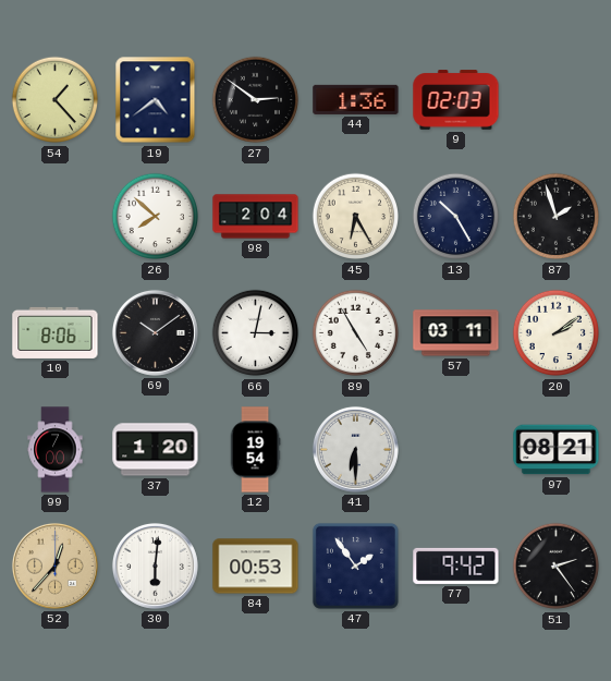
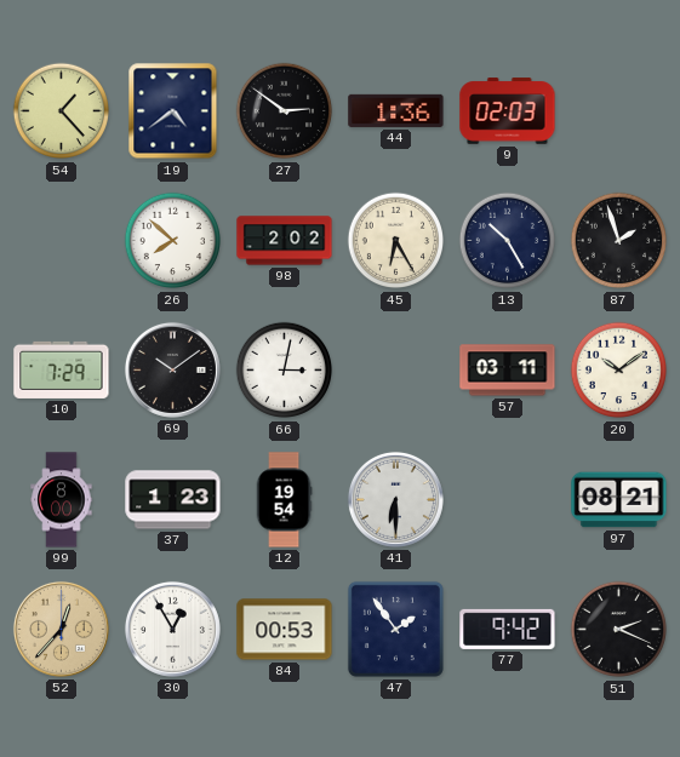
98: 2:04 -> 2:02 (285, 241)
10: 8:06 -> 7:29 (62, 369)
89: 4:55 -> none (356, 333)
20: 2:09 -> 10:09 (619, 371)
99: 7:00 -> 8:00 (62, 500)
37: 1:20 -> 1:23 (173, 500)
30: 6:01 -> 12:55 (172, 629)
51: 2:24 -> 2:19 (619, 630)
